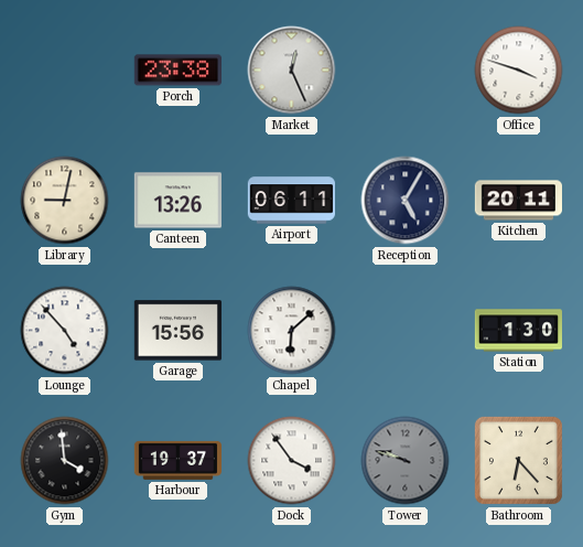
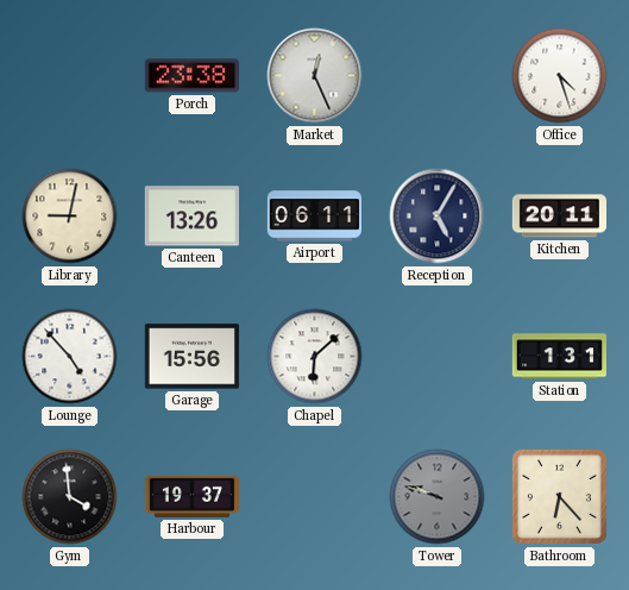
Office: 3:48 -> 4:27 (560, 76)
Station: 1:30 -> 1:31 (559, 357)
Dock: 3:54 -> none (292, 461)
